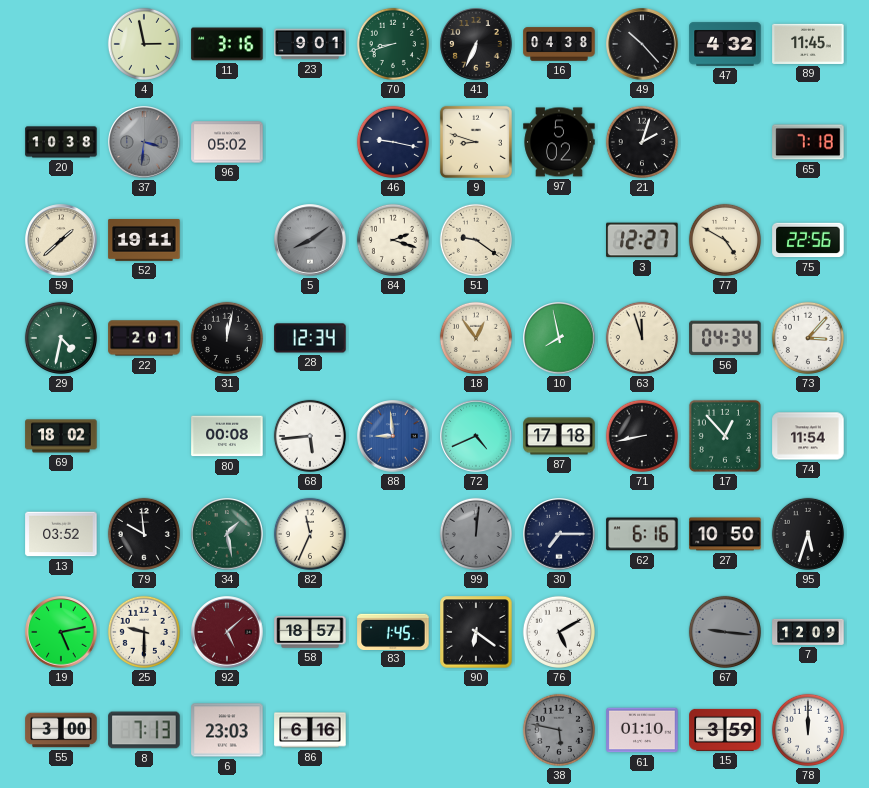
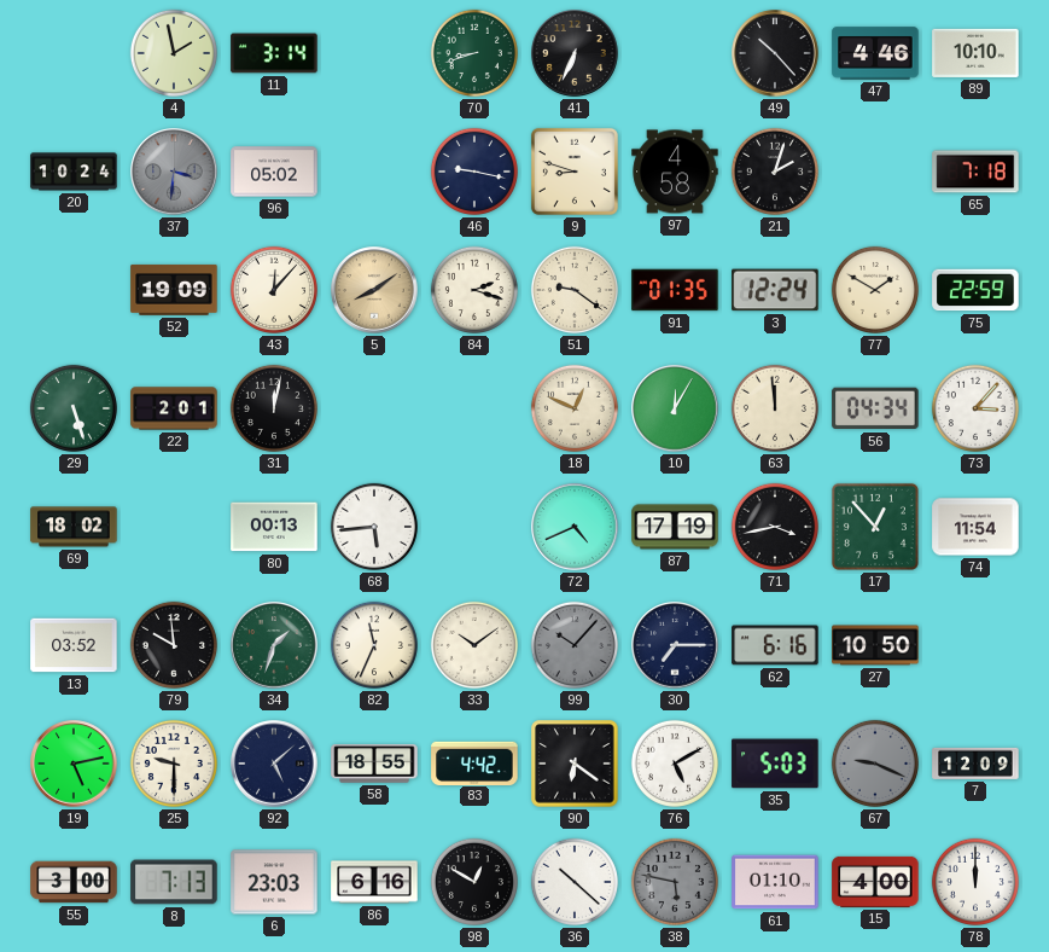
4: 2:58 -> 1:58 (174, 53)
11: 3:16 -> 3:14 (274, 53)
23: 9:01 -> none (310, 44)
16: 04:38 -> none (559, 44)
47: 4:32 -> 4:46 (875, 53)
89: 11:45 -> 10:10 (975, 53)
20: 10:38 -> 10:24 (74, 172)
97: 5:02 -> 4:58 (675, 172)
59: 1:38 -> none (61, 240)
52: 19:11 -> 19:09 (174, 290)
43: none -> 12:07 (274, 290)
5 dial: grey -> champagne (374, 290)
91: none -> 01:35 (675, 290)
3: 12:27 -> 12:24 (775, 290)
77: 4:50 -> 1:50 (875, 290)
75: 22:56 -> 22:59 (975, 290)
29: 4:32 -> 5:27 (74, 408)
28: 12:34 -> none (310, 338)
18: 12:54 -> 12:49 (575, 408)
10: 7:58 -> 12:05 (675, 408)
63: 11:57 -> 11:59 (775, 408)
80: 00:08 -> 00:13 (274, 527)
88: 8:59 -> none (393, 436)
87: 17:18 -> 17:19 (675, 527)
71: 8:43 -> 3:43 (775, 527)
34: 1:28 -> 1:33 (274, 645)
33: none -> 10:09 (474, 645)
99: 12:01 -> 10:07 (575, 645)
95: 5:33 -> none (808, 534)
92 dial: burgundy -> navy (274, 764)
58: 18:57 -> 18:55 (374, 764)
83: 1:45 -> 4:42 (474, 762)
35: none -> 5:03 (775, 764)
67: 9:16 -> 9:19 (875, 764)
98: none -> 12:50 (474, 882)
36: none -> 10:22 (575, 882)
15: 3:59 -> 4:00 (875, 882)
